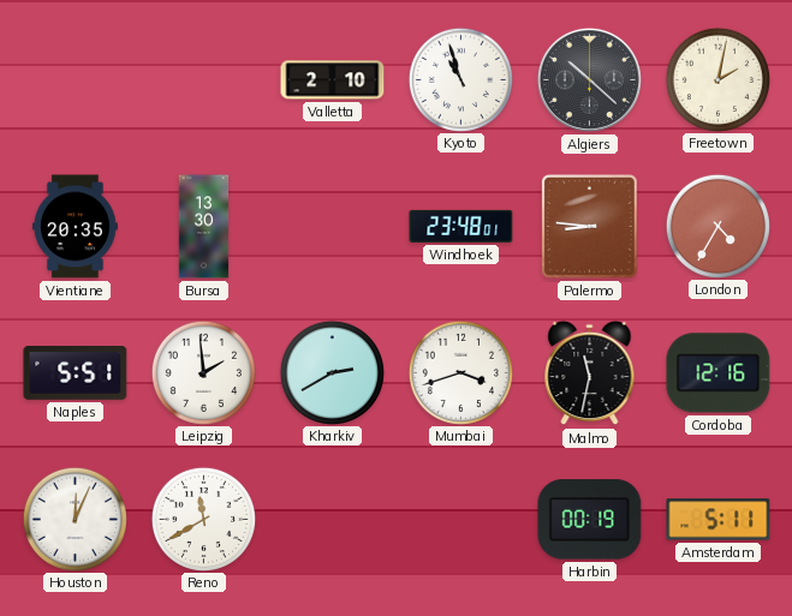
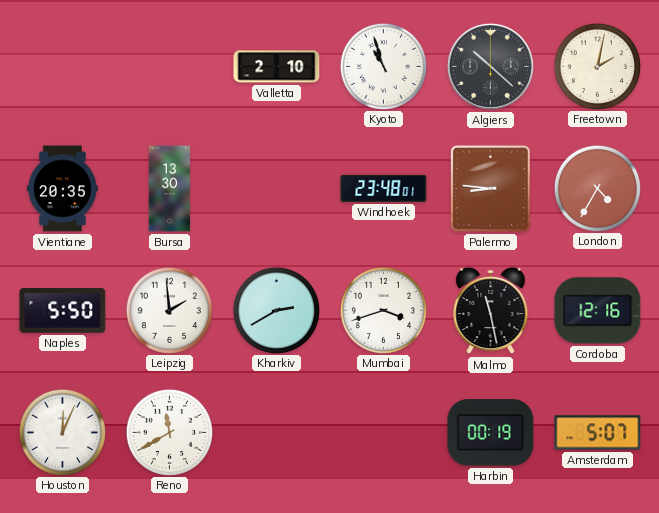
Naples: 5:51 -> 5:50 (63, 310)
Malmo: 11:32 -> 11:28 (491, 311)
Amsterdam: 5:11 -> 5:07 (598, 433)
